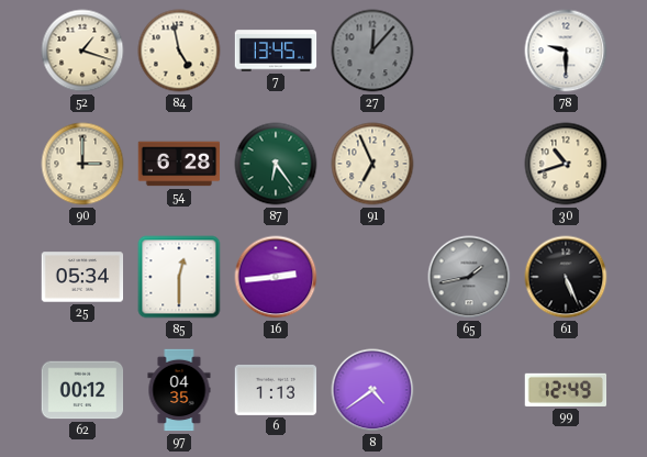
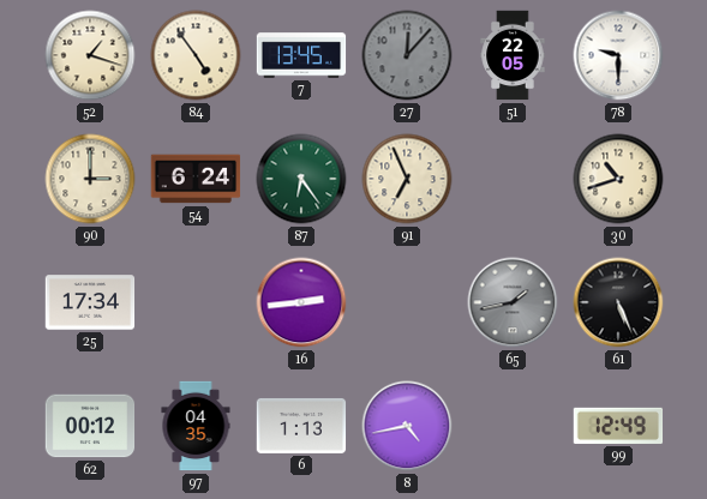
84: 4:58 -> 4:54 (196, 55)
51: none -> 22:05 (513, 55)
54: 6:28 -> 6:24 (196, 179)
25: 05:34 -> 17:34 (90, 302)
85: 12:30 -> none (179, 277)
8: 4:39 -> 4:43 (407, 426)
